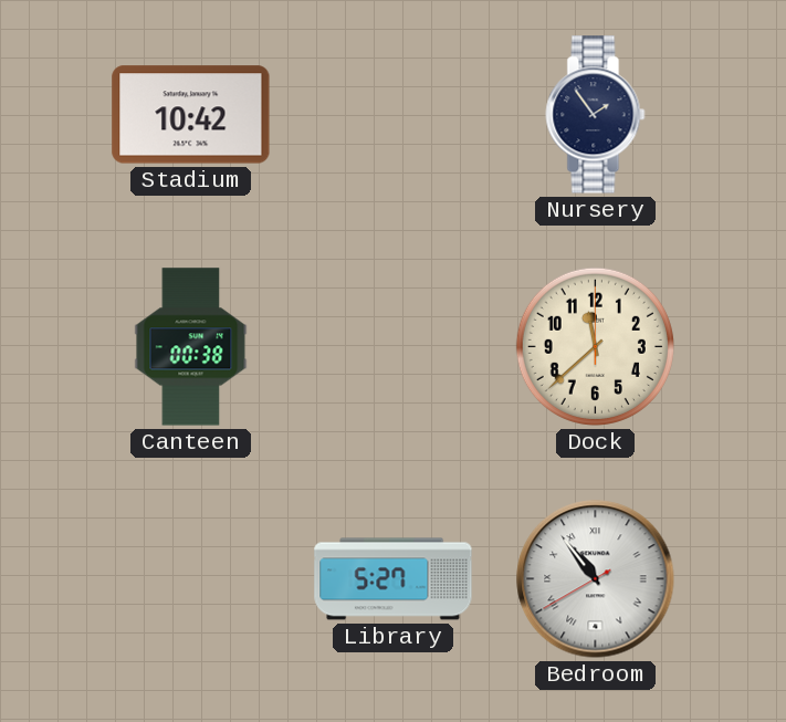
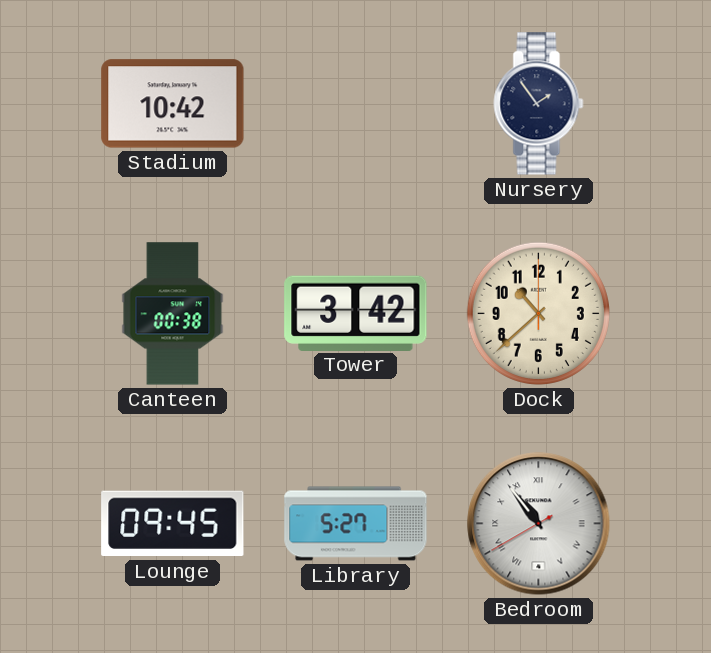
Tower: none -> 3:42 (356, 313)
Dock: 11:38 -> 10:38 (538, 313)
Lounge: none -> 09:45 (173, 524)
